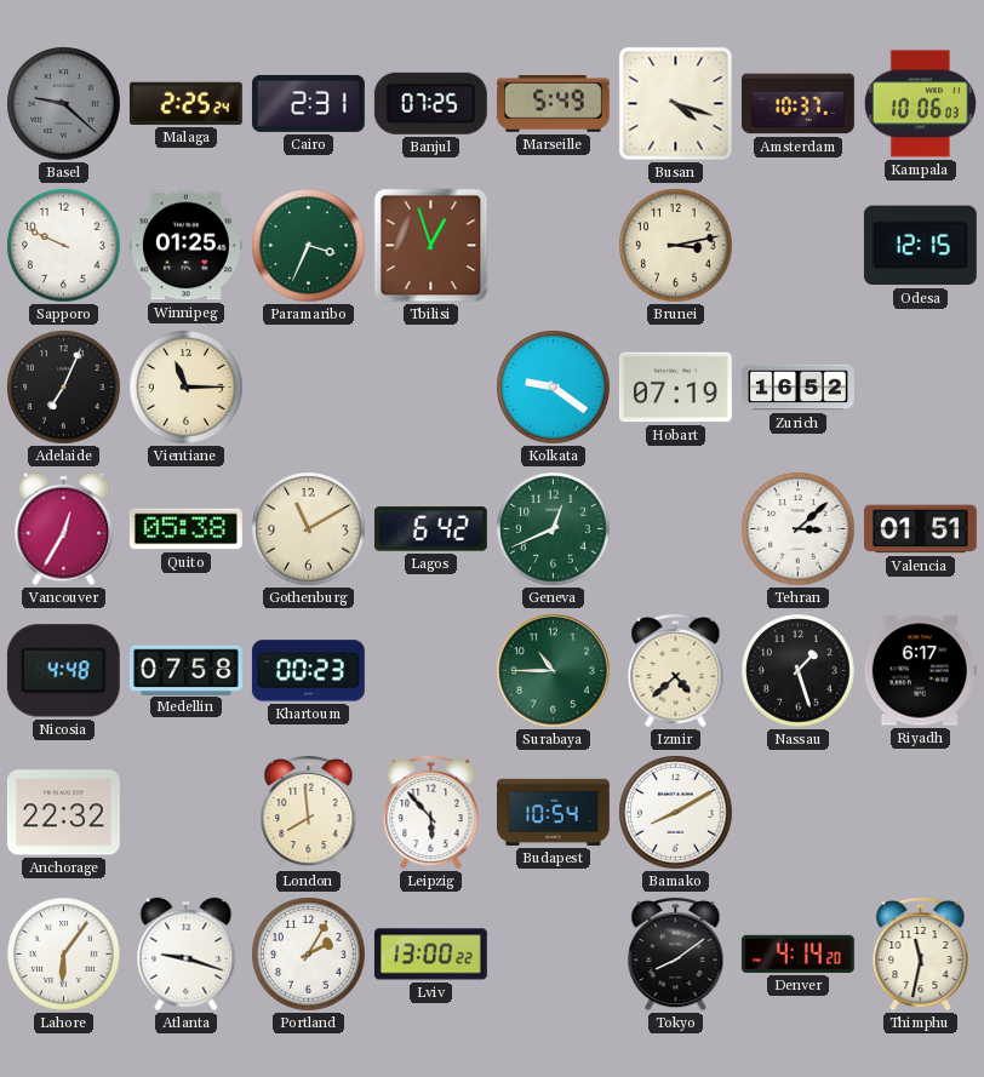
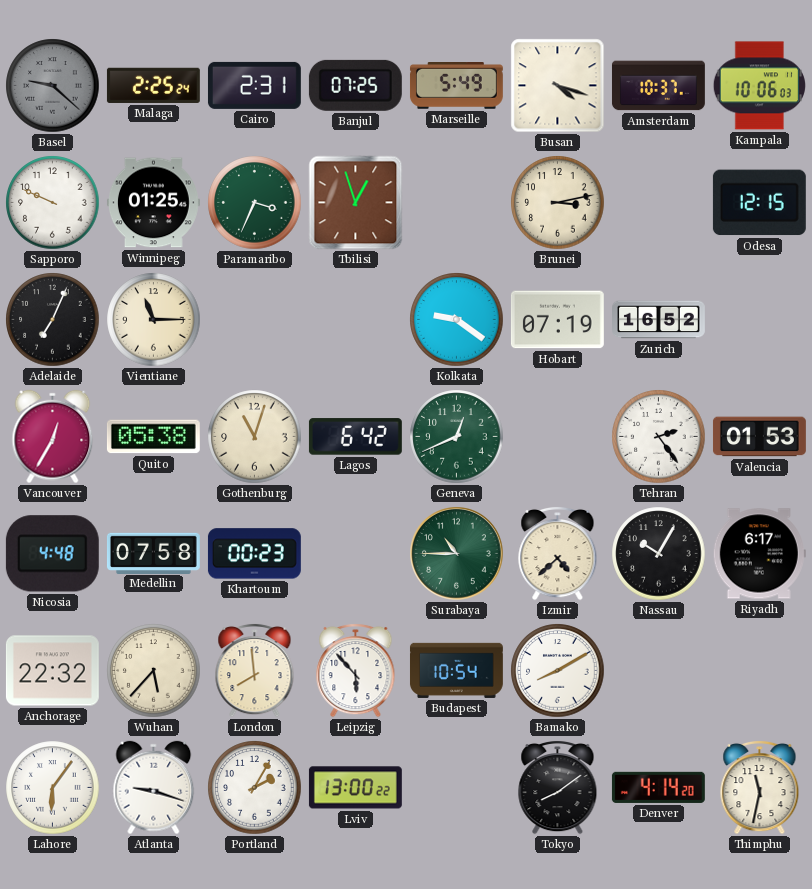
Gothenburg: 11:10 -> 11:03 (255, 437)
Tehran: 3:08 -> 2:24 (659, 437)
Valencia: 01:51 -> 01:53 (759, 437)
Nassau: 1:27 -> 10:05 (659, 554)
Wuhan: none -> 5:37 (154, 671)
